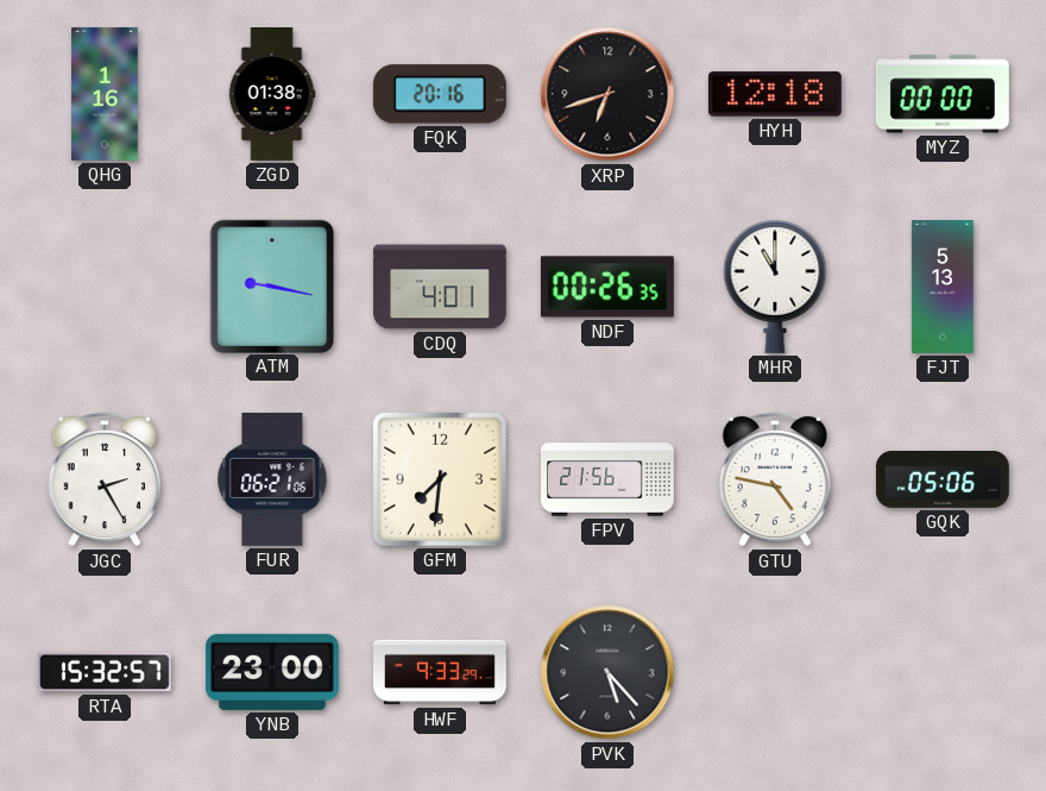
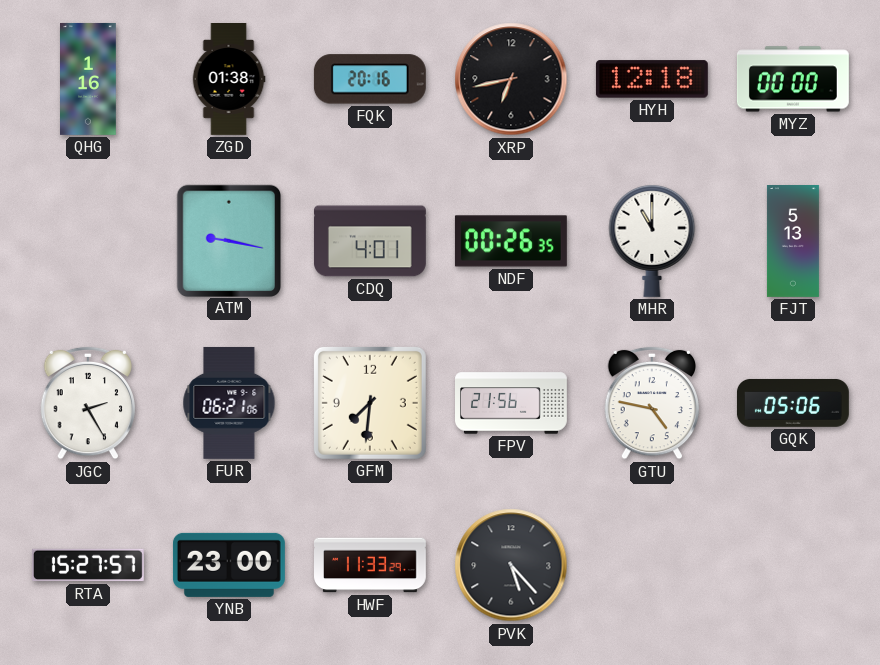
XRP: 6:42 -> 6:43 (511, 79)
RTA: 15:32 -> 15:27 (88, 565)
HWF: 9:33 -> 11:33 (371, 565)
